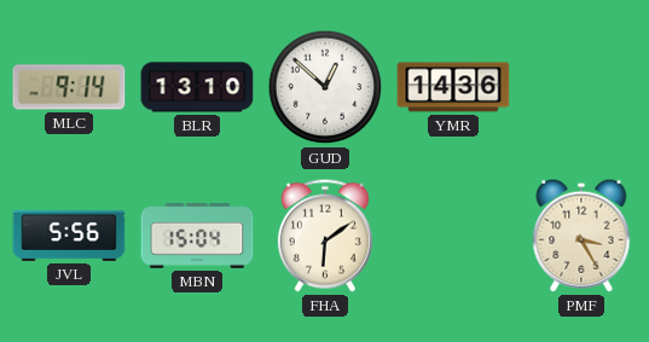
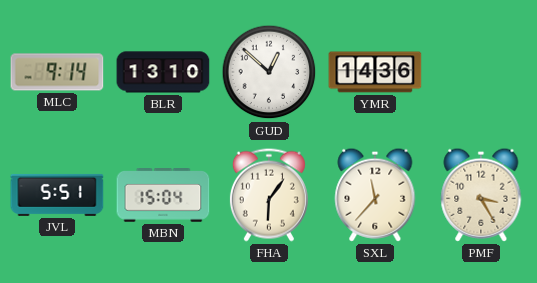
JVL: 5:56 -> 5:51 (57, 195)
FHA: 6:09 -> 6:06 (269, 195)
SXL: none -> 11:37 (375, 195)
